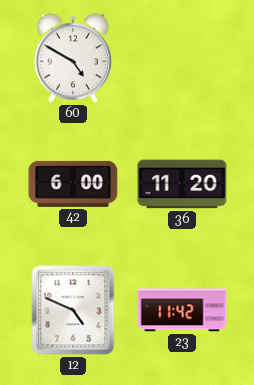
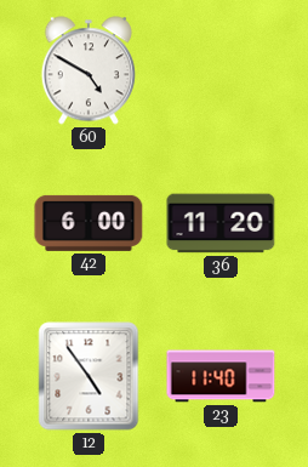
12: 4:49 -> 4:54 (89, 376)
23: 11:42 -> 11:40 (221, 376)
